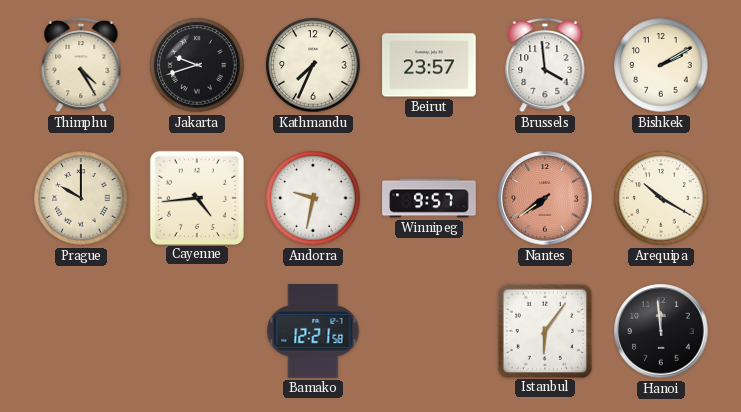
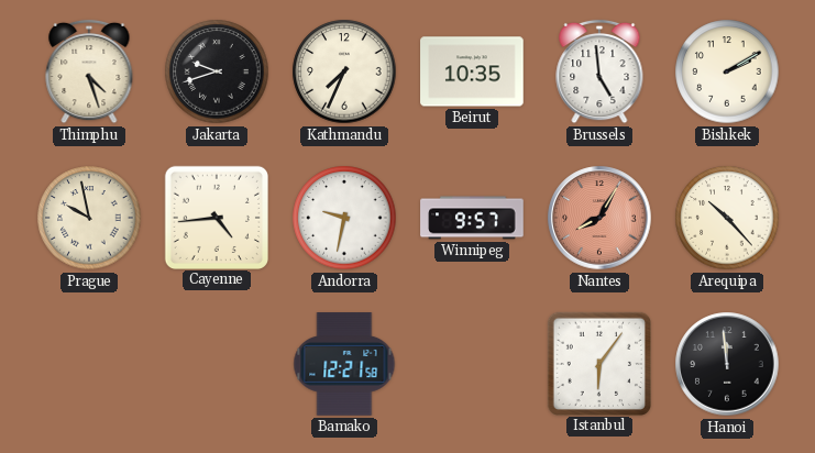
Thimphu: 4:25 -> 4:27 (89, 71)
Beirut: 23:57 -> 10:35 (472, 71)
Brussels: 3:59 -> 4:59 (599, 71)
Prague: 10:00 -> 9:58 (89, 218)
Nantes: 7:39 -> 8:05 (599, 218)
Arequipa: 10:20 -> 10:23 (727, 218)
